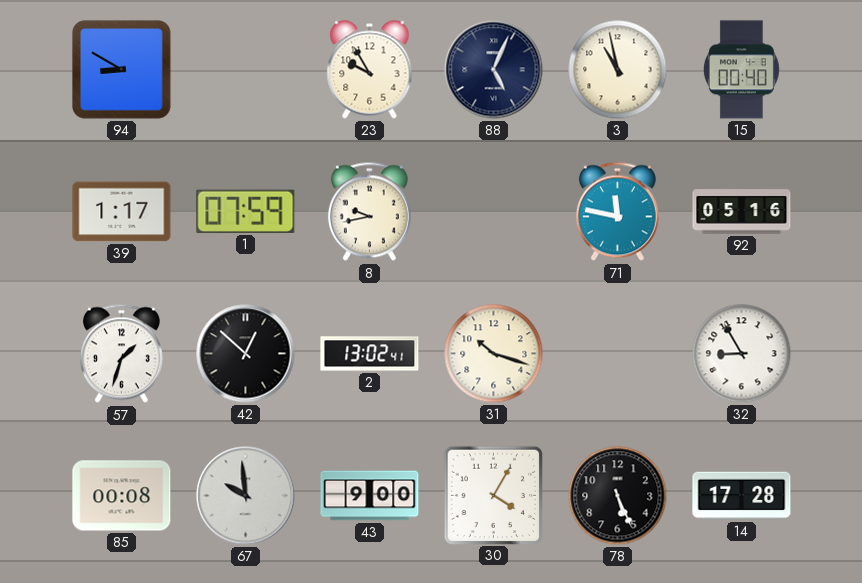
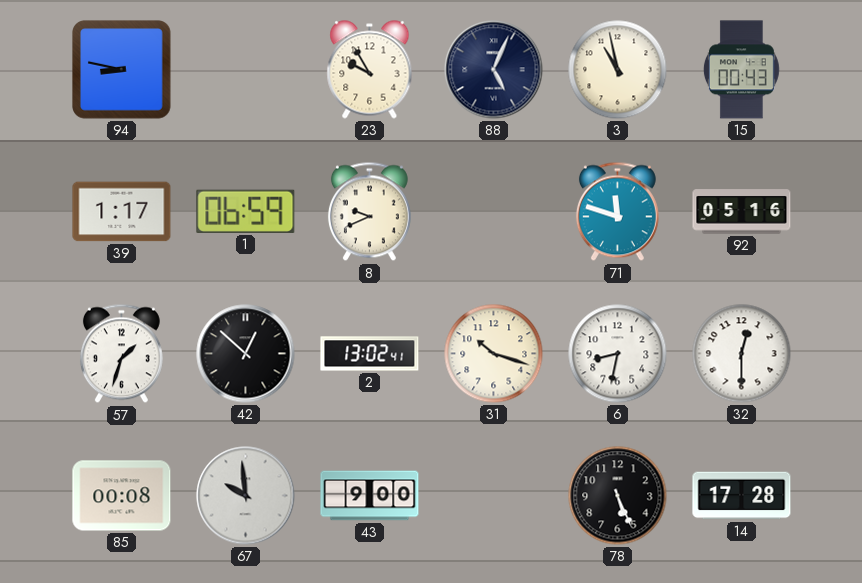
94: 8:50 -> 8:47 (122, 70)
15: 00:40 -> 00:43 (741, 70)
1: 07:59 -> 06:59 (246, 211)
8: 9:43 -> 9:41 (369, 212)
71: 11:47 -> 11:48 (617, 212)
6: none -> 8:32 (618, 354)
32: 8:55 -> 12:30 (742, 354)
30: 4:05 -> none (493, 495)
